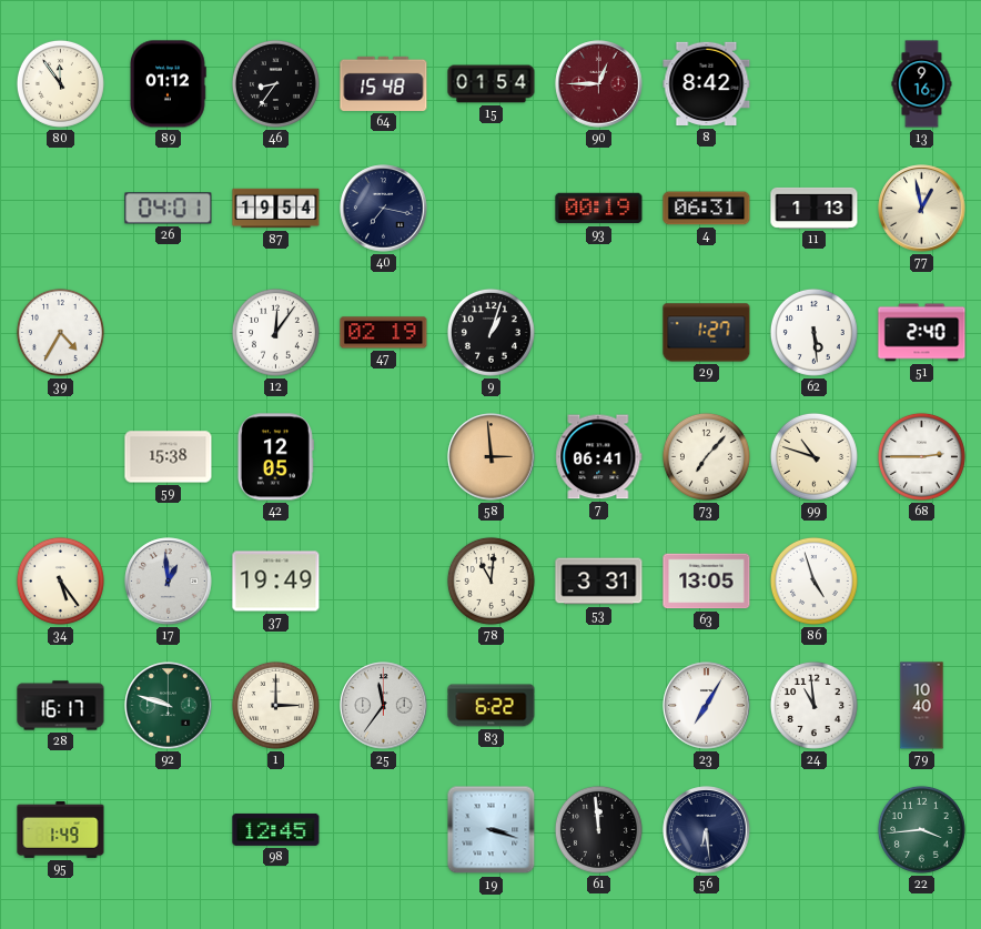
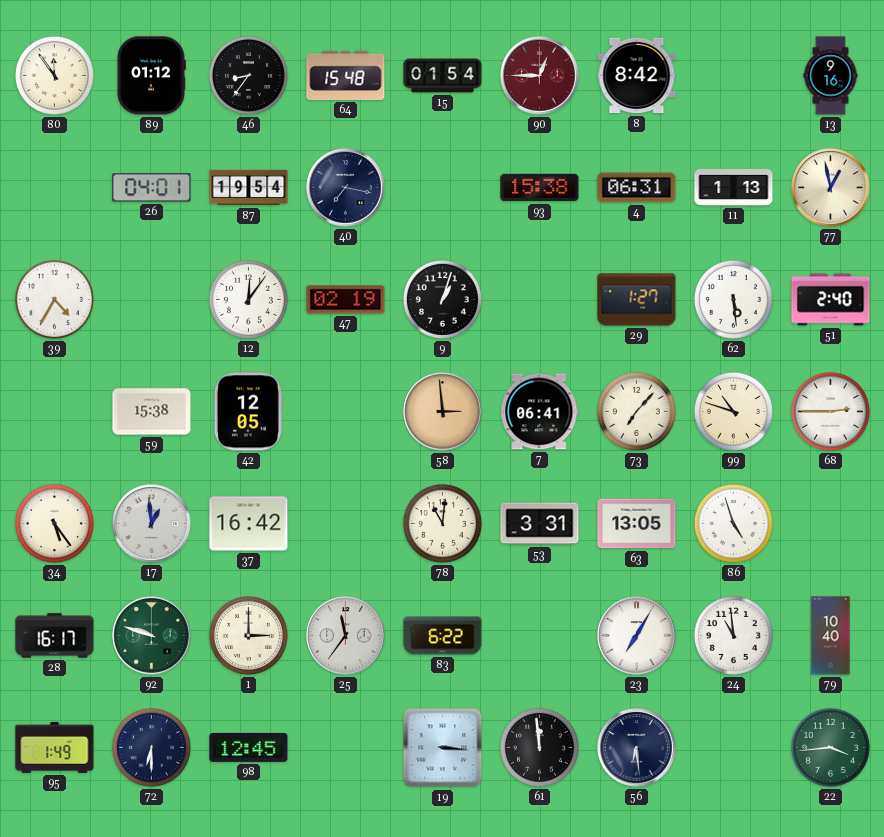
93: 00:19 -> 15:38 (540, 188)
37: 19:49 -> 16:42 (249, 524)
72: none -> 6:30 (151, 747)
19: 3:18 -> 3:16 (443, 748)
